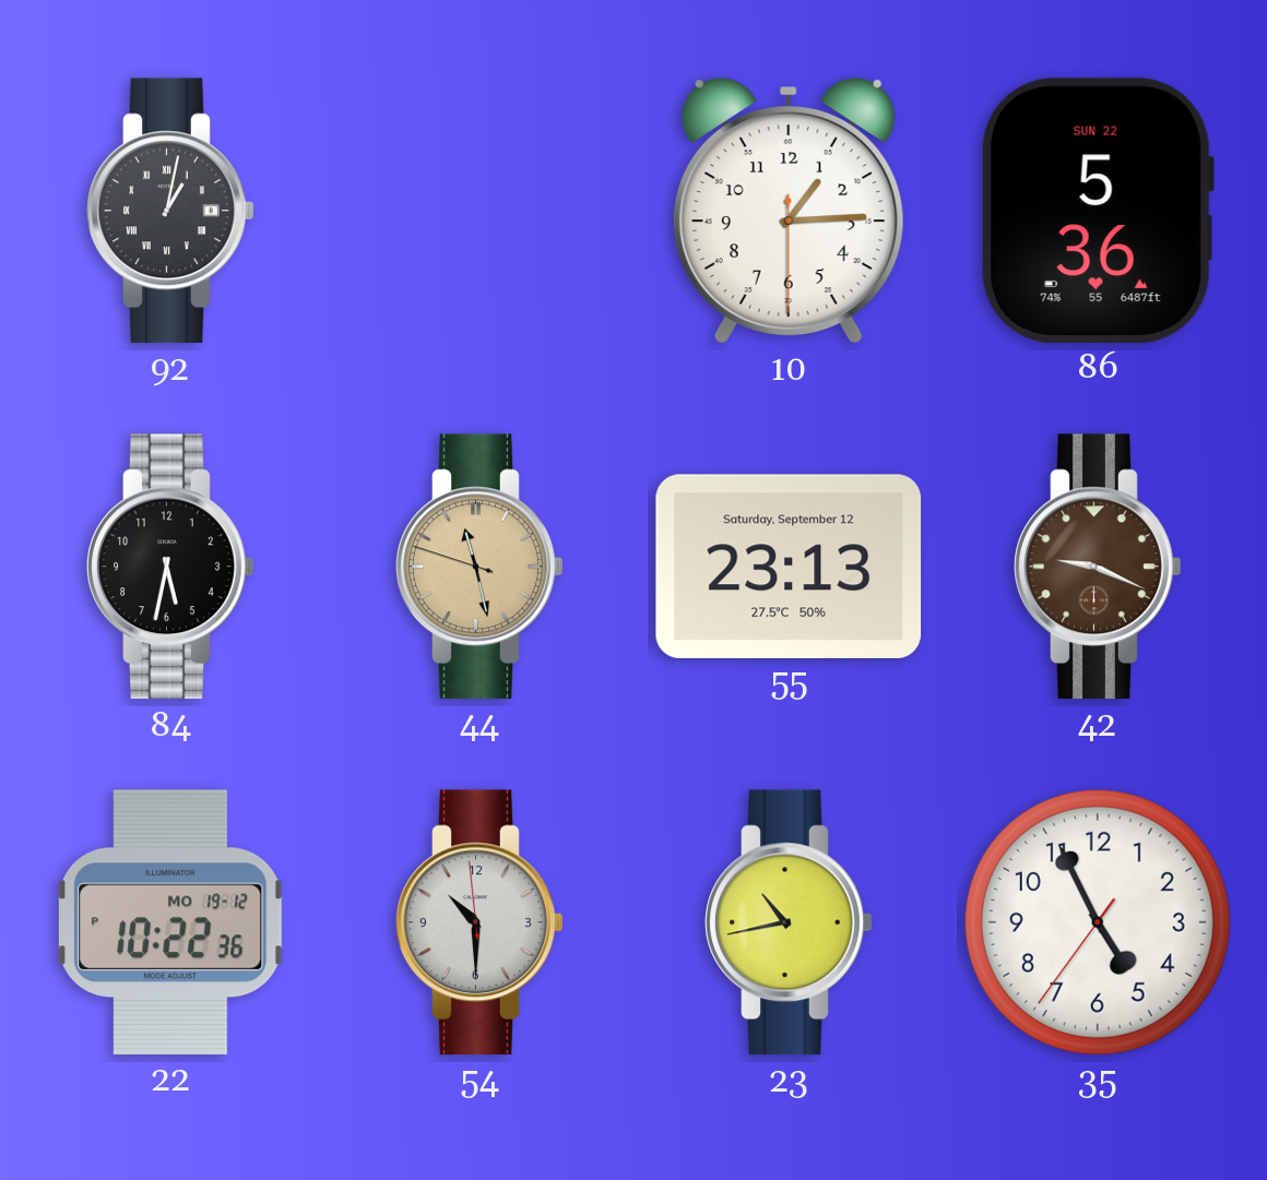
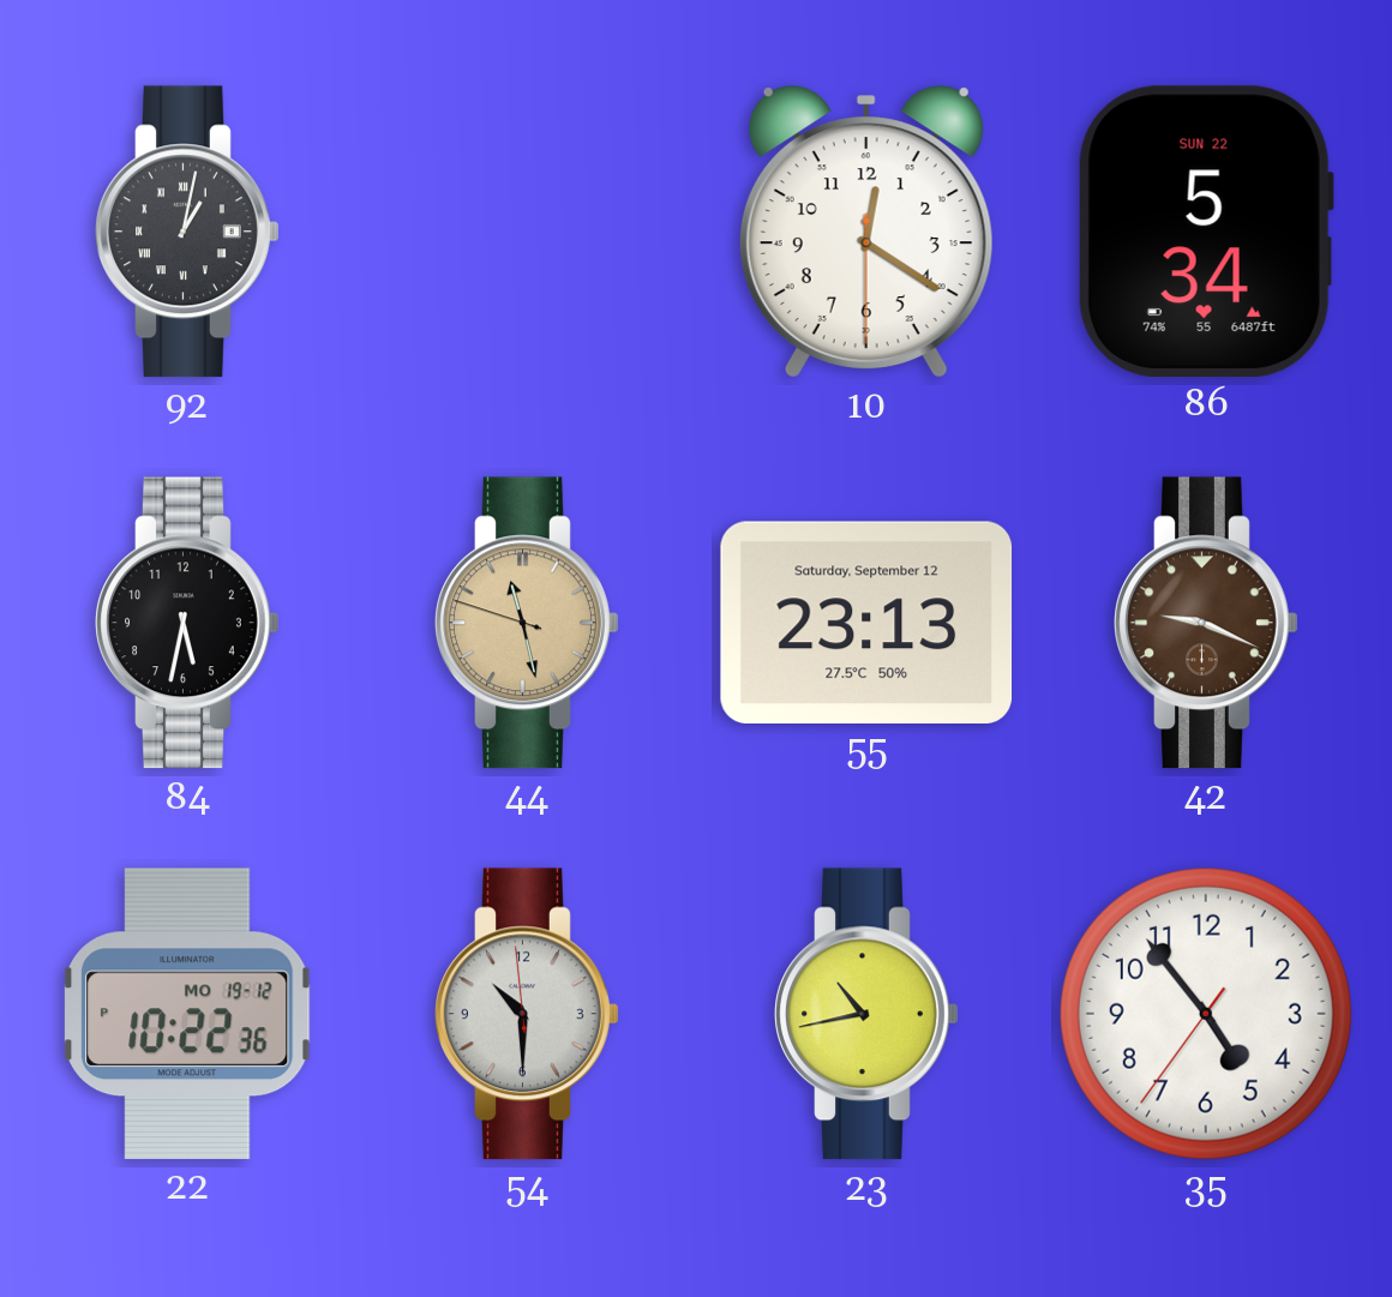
10: 1:14 -> 12:20 (866, 232)
86: 5:36 -> 5:34 (1206, 230)
35: 4:55 -> 4:53 (1206, 1014)
